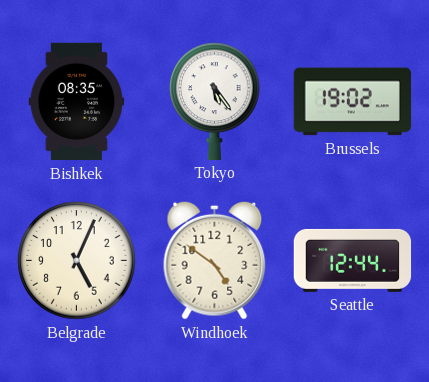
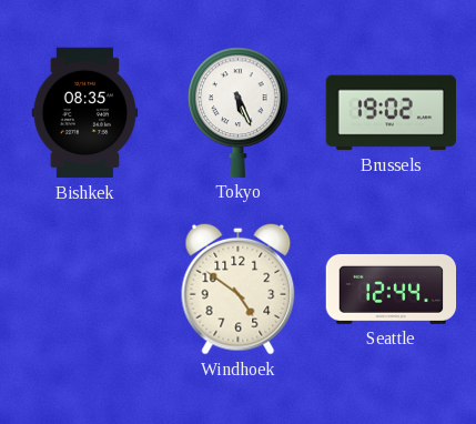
Tokyo: 5:24 -> 5:26 (239, 112)
Belgrade: 5:04 -> none (77, 261)
